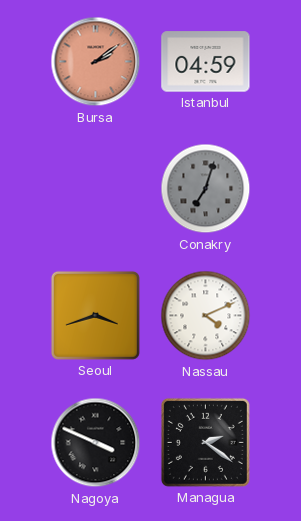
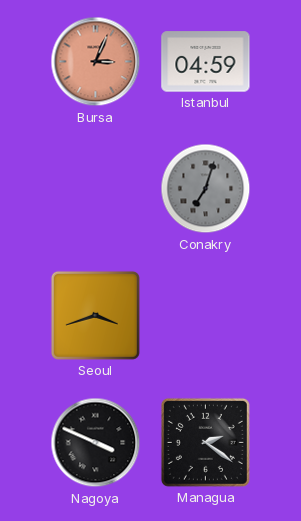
Bursa: 2:09 -> 3:04 (96, 62)
Nassau: 4:11 -> none (206, 316)
